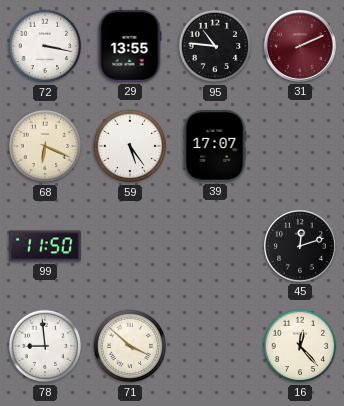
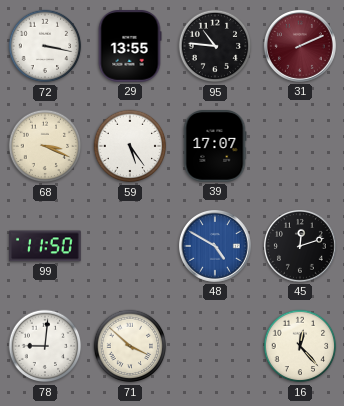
68: 6:19 -> 3:19 (45, 146)
48: none -> 4:50 (215, 246)
78: 8:59 -> 9:01 (45, 346)
